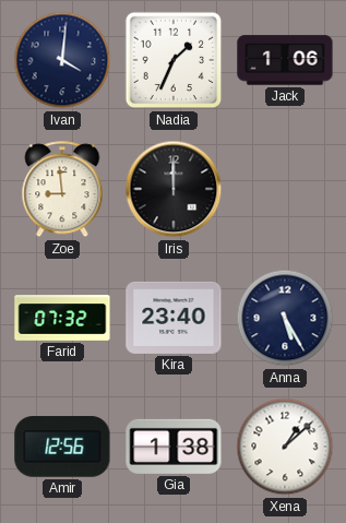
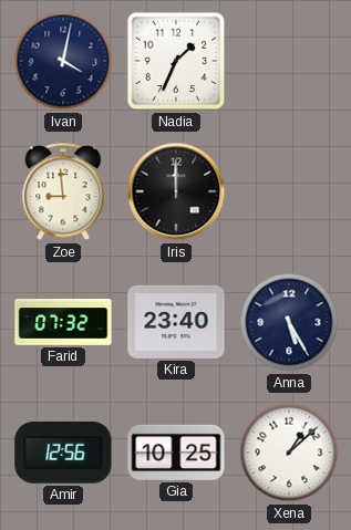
Ivan: 4:01 -> 4:02 (63, 61)
Jack: 1:06 -> none (285, 60)
Gia: 1:38 -> 10:25 (176, 453)
